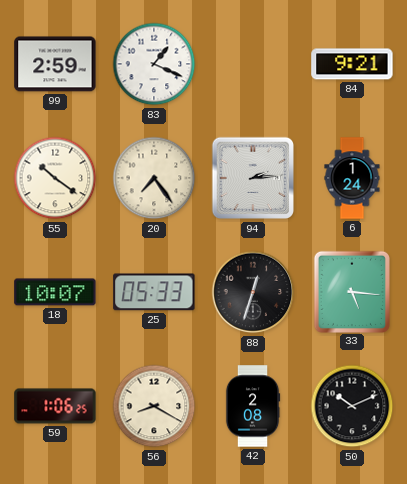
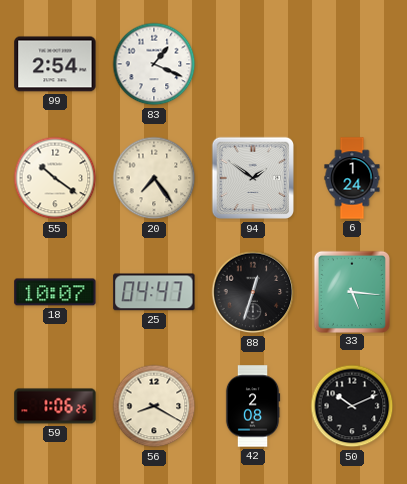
99: 2:59 -> 2:54 (55, 64)
84: 9:21 -> none (352, 64)
94: 2:14 -> 1:51 (253, 178)
25: 05:33 -> 04:47 (154, 292)
